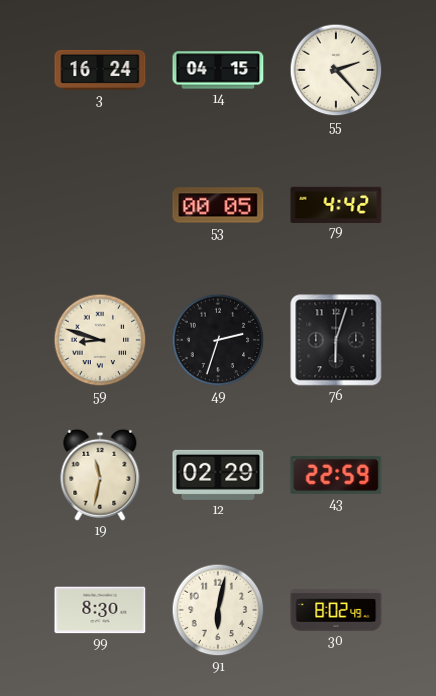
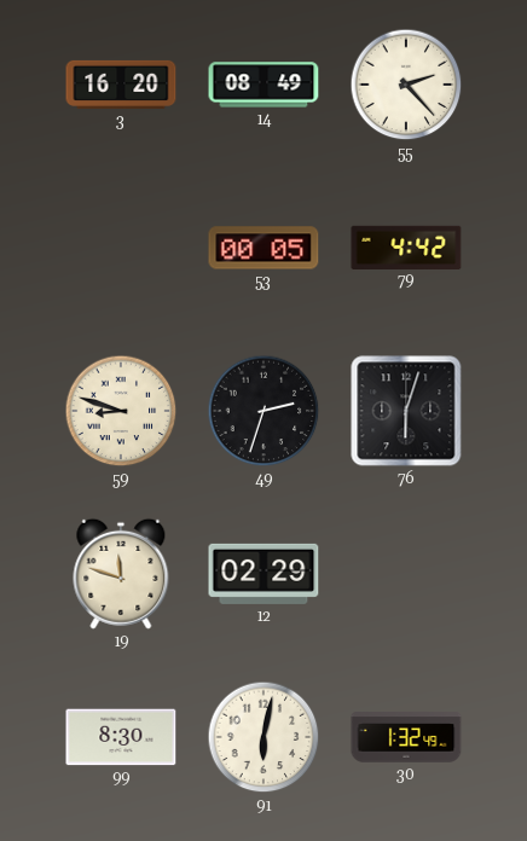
3: 16:24 -> 16:20 (121, 85)
14: 04:15 -> 08:49 (263, 85)
19: 11:32 -> 11:48 (121, 574)
43: 22:59 -> none (336, 475)
30: 8:02 -> 1:32 (406, 737)
